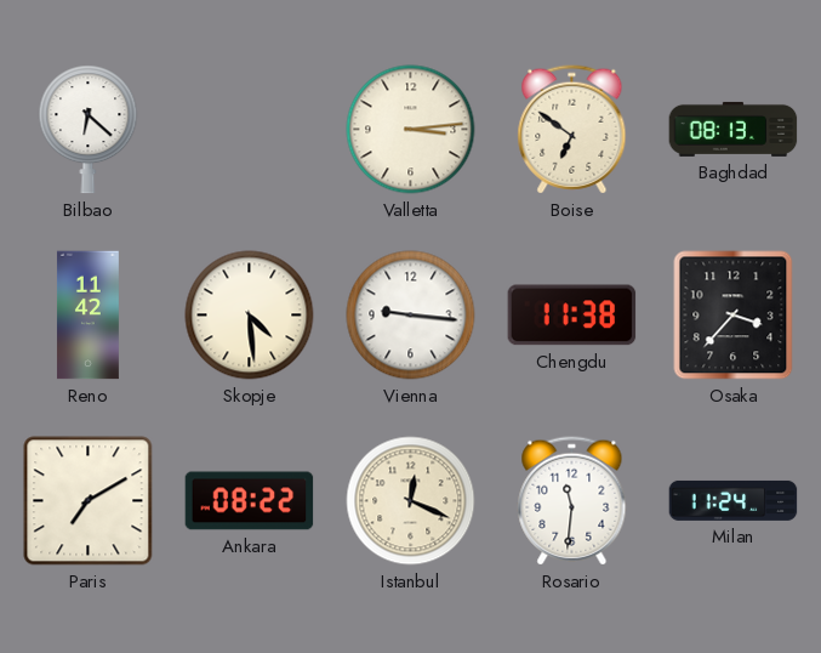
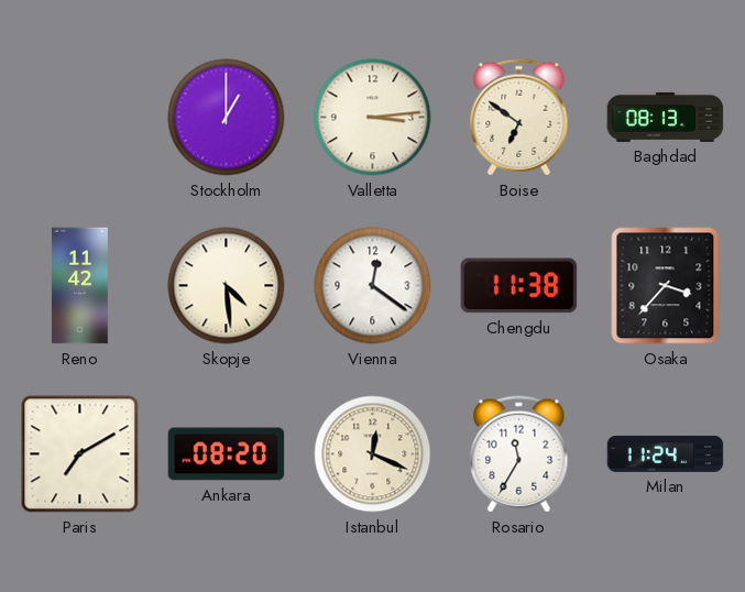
Bilbao: 6:22 -> none (89, 130)
Stockholm: none -> 1:00 (227, 118)
Vienna: 9:16 -> 12:21 (373, 286)
Ankara: 08:22 -> 08:20 (227, 454)
Rosario: 11:31 -> 11:35 (519, 454)
